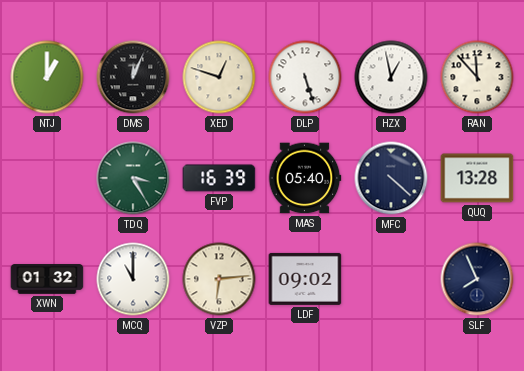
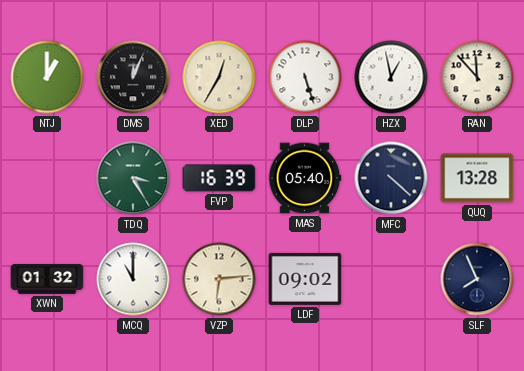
XED: 12:48 -> 12:35 (219, 77)
